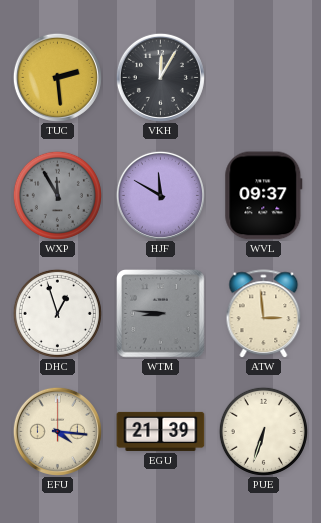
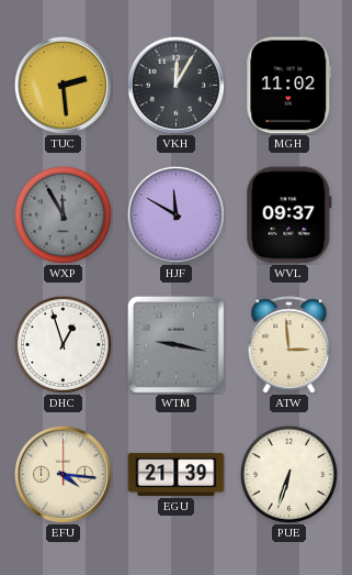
MGH: none -> 11:02 (289, 86)
WTM: 8:46 -> 9:17 (177, 345)
